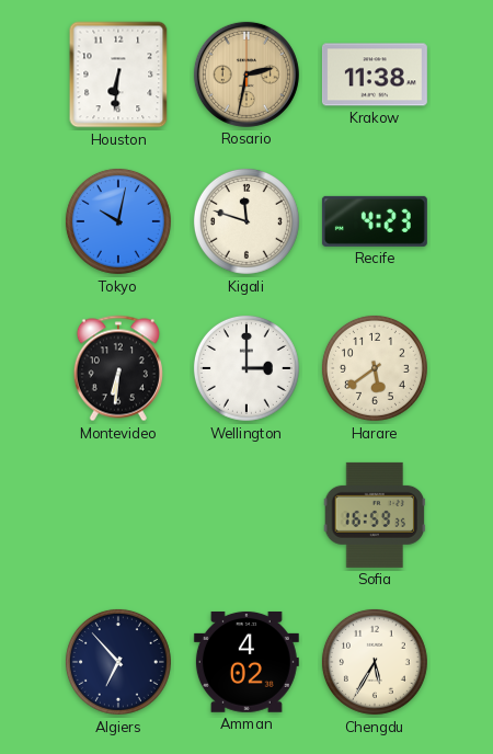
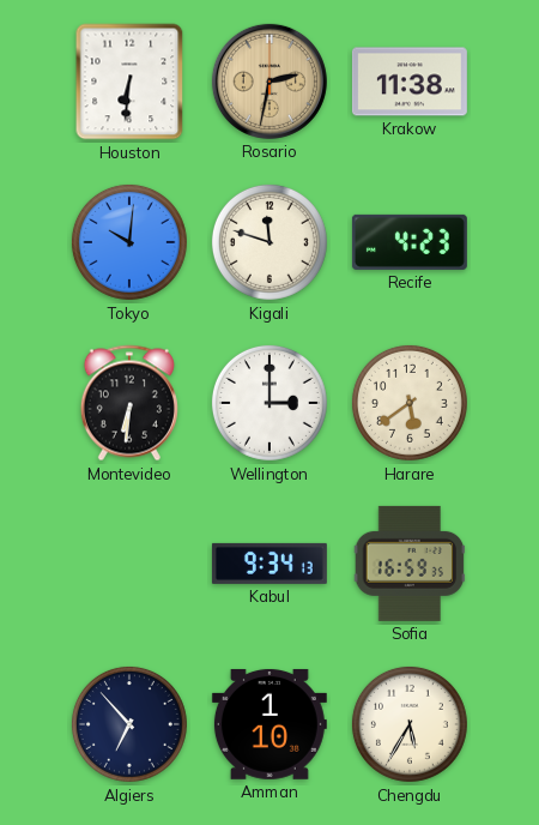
Tokyo: 10:02 -> 10:01 (129, 242)
Kabul: none -> 9:34 (269, 564)
Amman: 4:02 -> 1:10 (269, 724)
